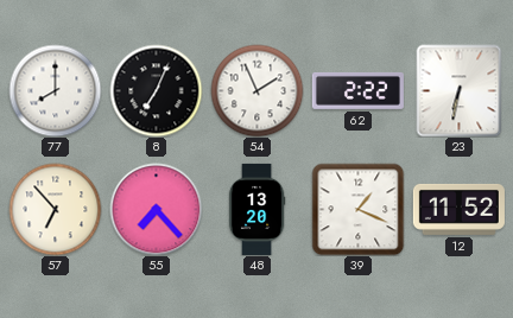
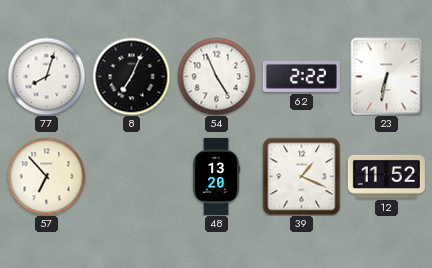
77: 8:00 -> 8:03 (46, 76)
54: 1:56 -> 4:56 (216, 76)
55: 7:23 -> none (156, 209)
